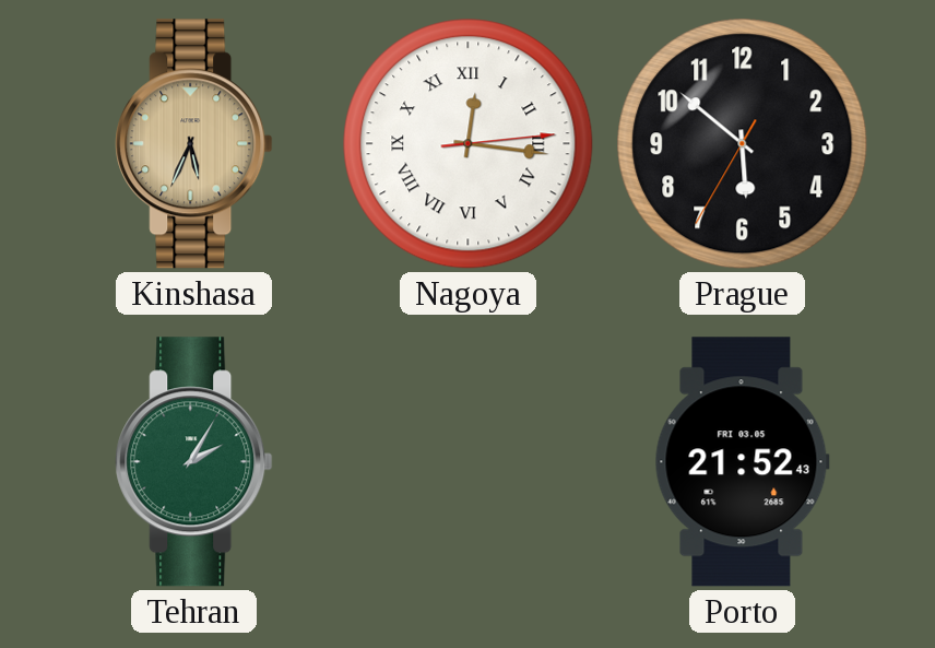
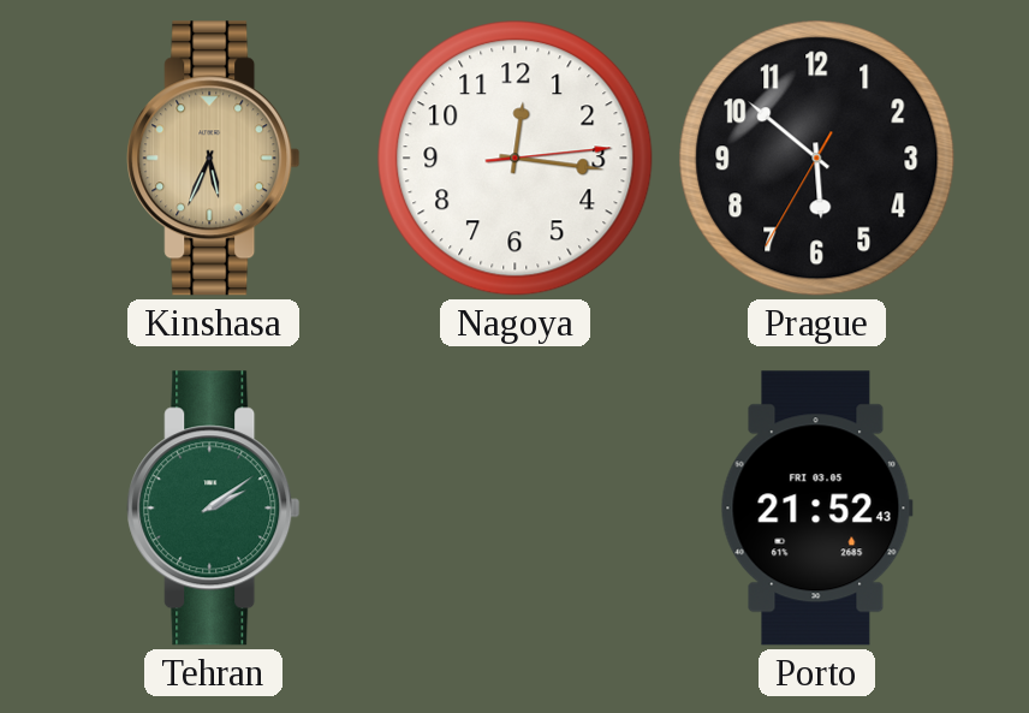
Nagoya numerals: Roman -> Arabic (516, 159)
Tehran: 2:05 -> 2:09 (214, 509)
